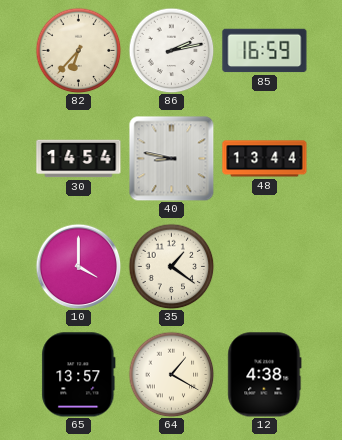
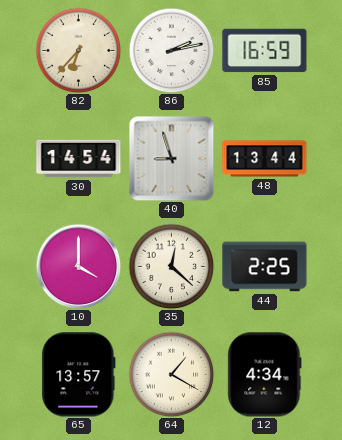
40: 8:47 -> 8:57 (171, 158)
35: 1:21 -> 12:22 (171, 266)
44: none -> 2:25 (265, 267)
12: 4:38 -> 4:34 (265, 375)
